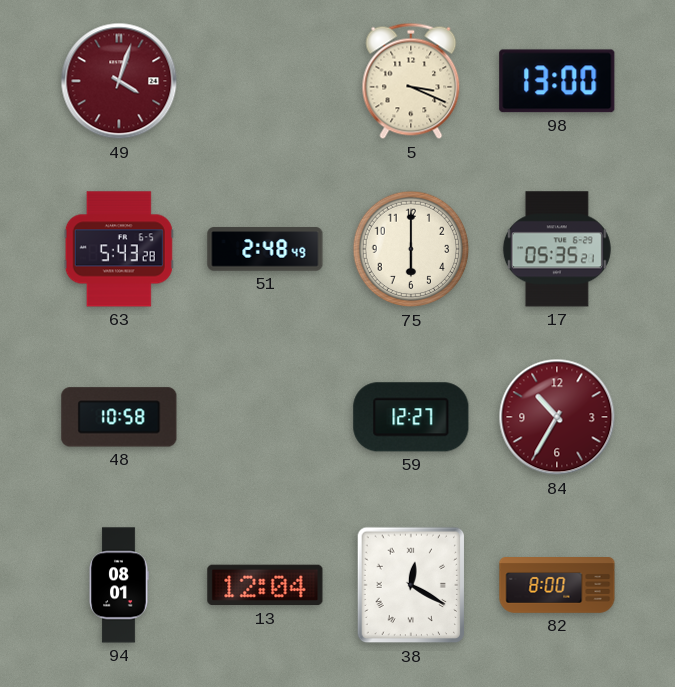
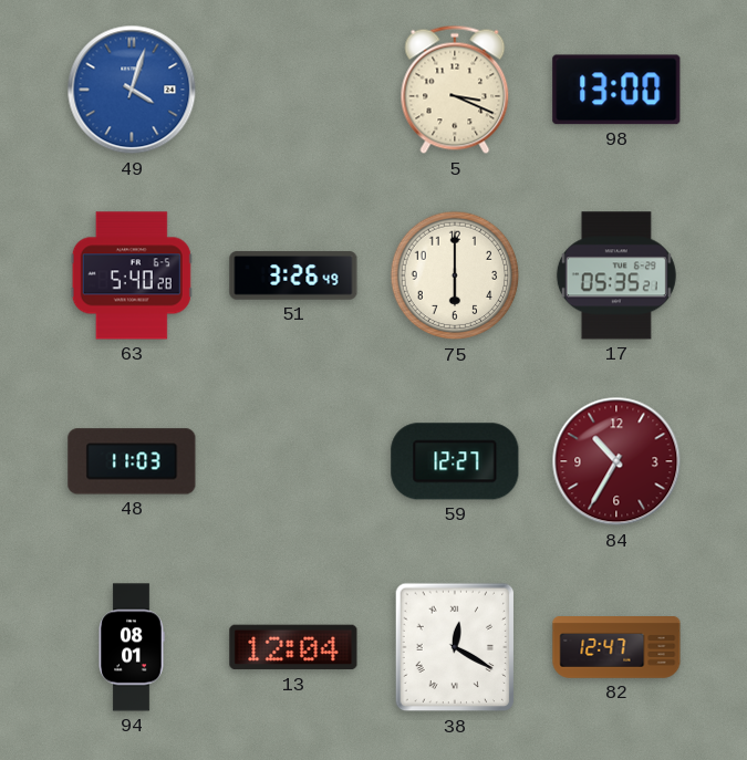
49 dial: burgundy -> blue (132, 90)
63: 5:43 -> 5:40 (132, 275)
51: 2:48 -> 3:26 (293, 275)
48: 10:58 -> 11:03 (132, 461)
82: 8:00 -> 12:47 (616, 648)
